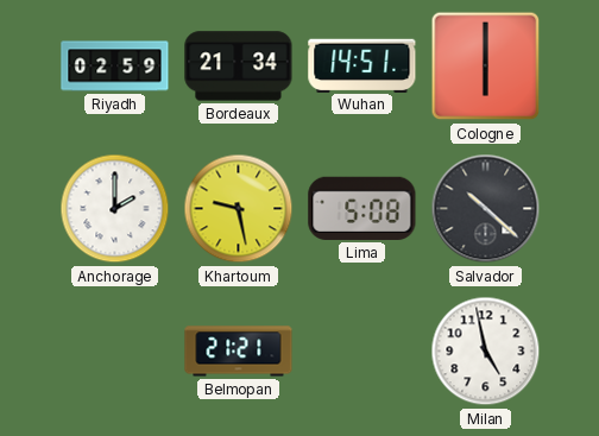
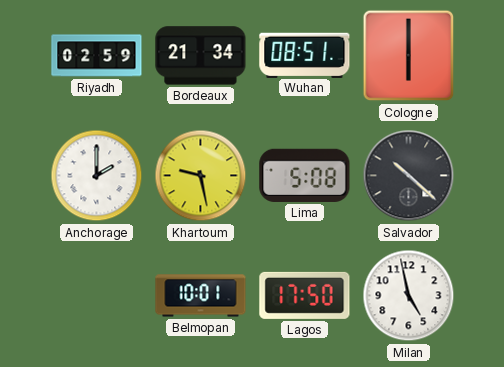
Wuhan: 14:51 -> 08:51 (305, 55)
Belmopan: 21:21 -> 10:01 (201, 296)
Lagos: none -> 17:50 (305, 295)
